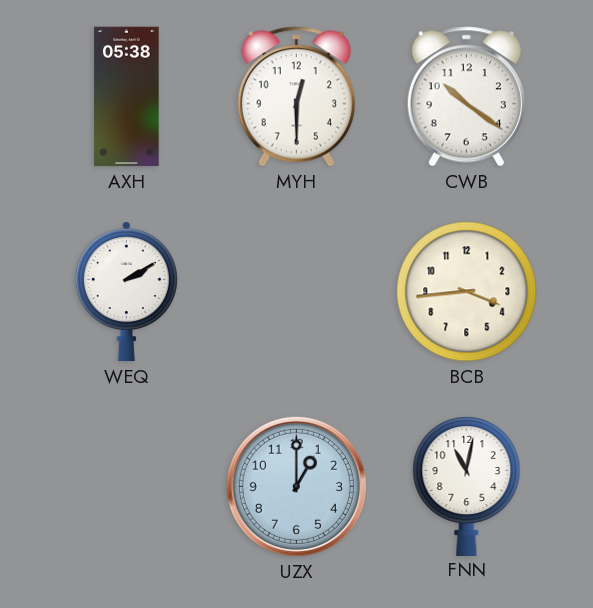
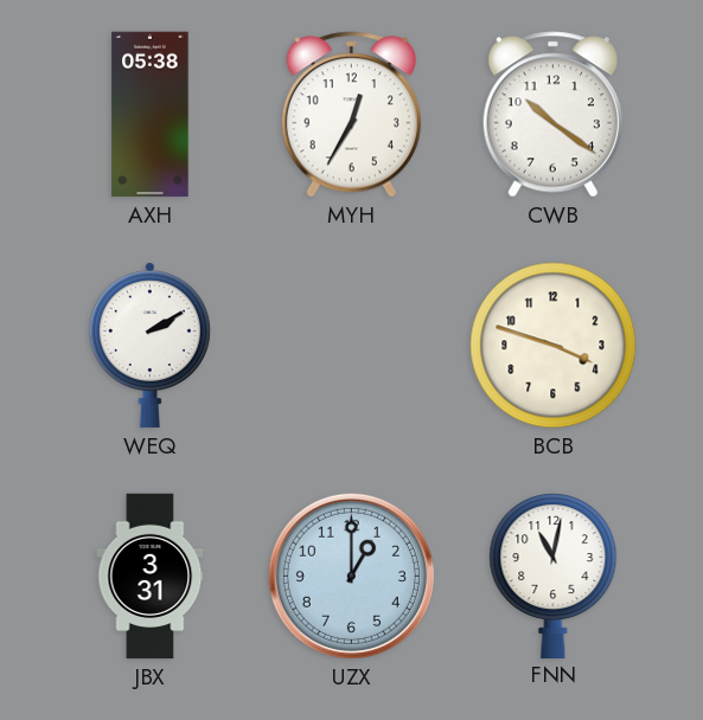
MYH: 12:30 -> 12:35 (351, 115)
BCB: 3:44 -> 3:48 (554, 346)
JBX: none -> 3:31 (151, 577)
